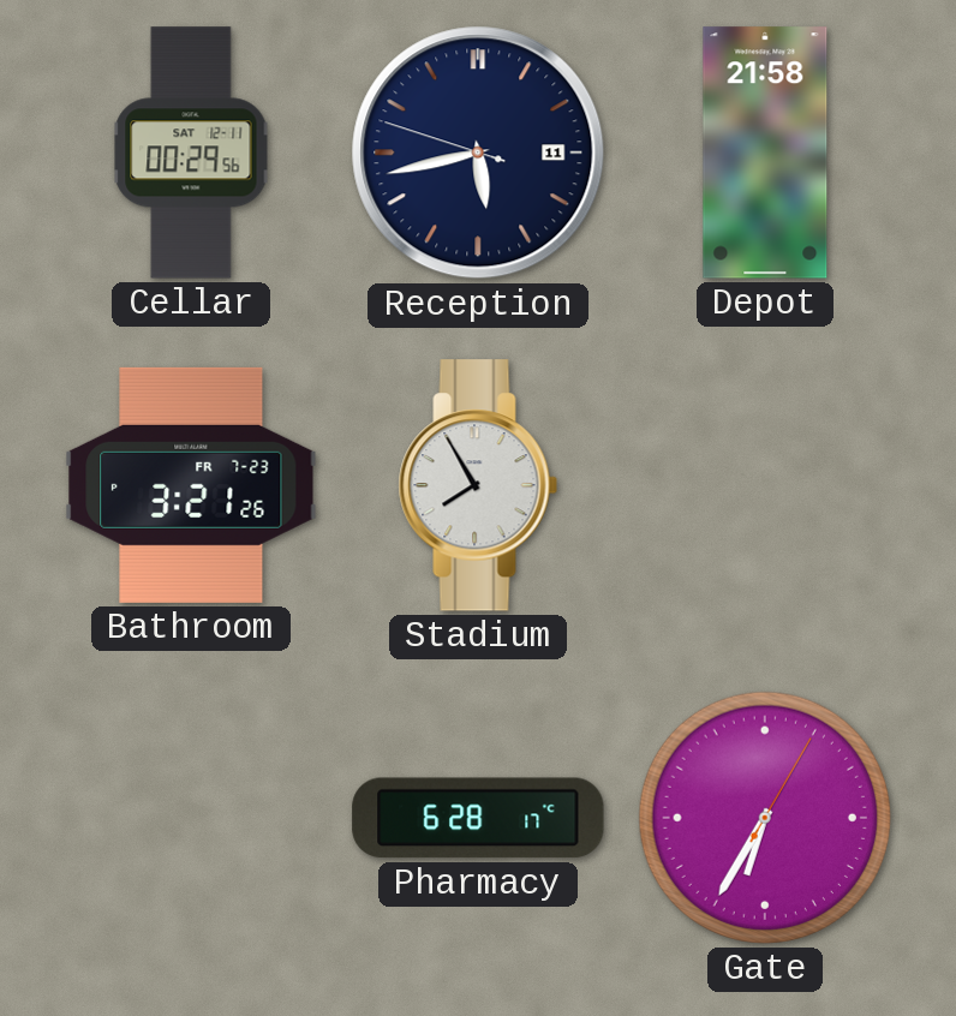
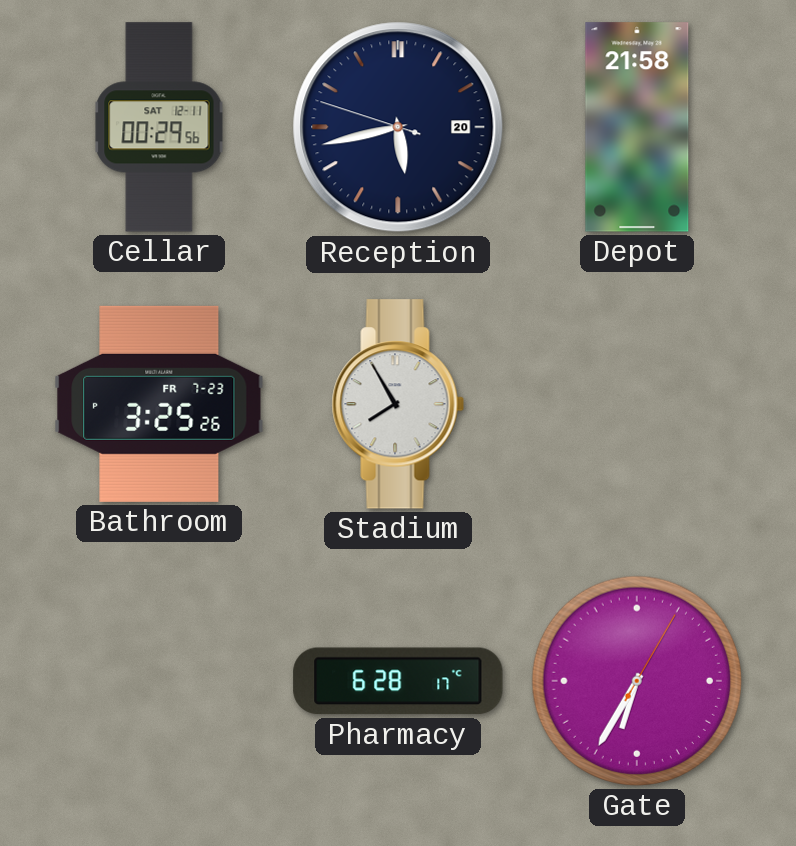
Reception date: 11 -> 20 (398, 127)
Bathroom: 3:21 -> 3:25 (159, 404)
